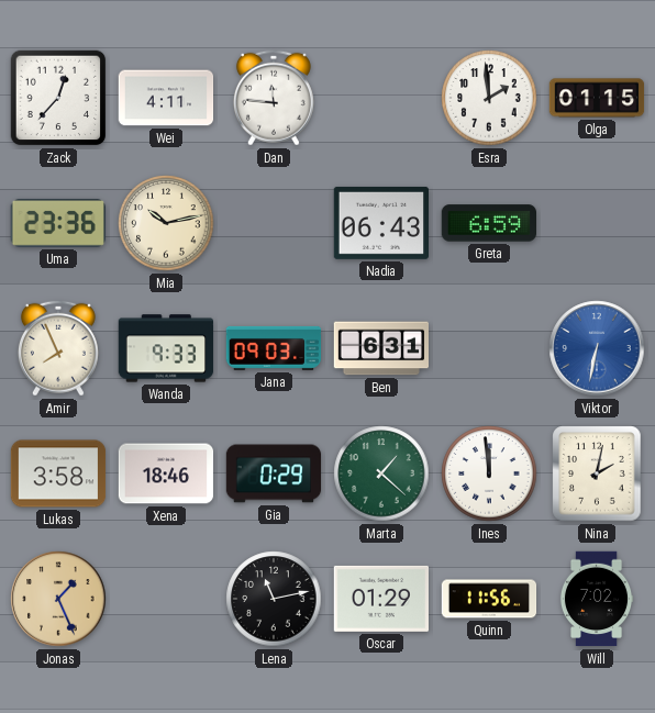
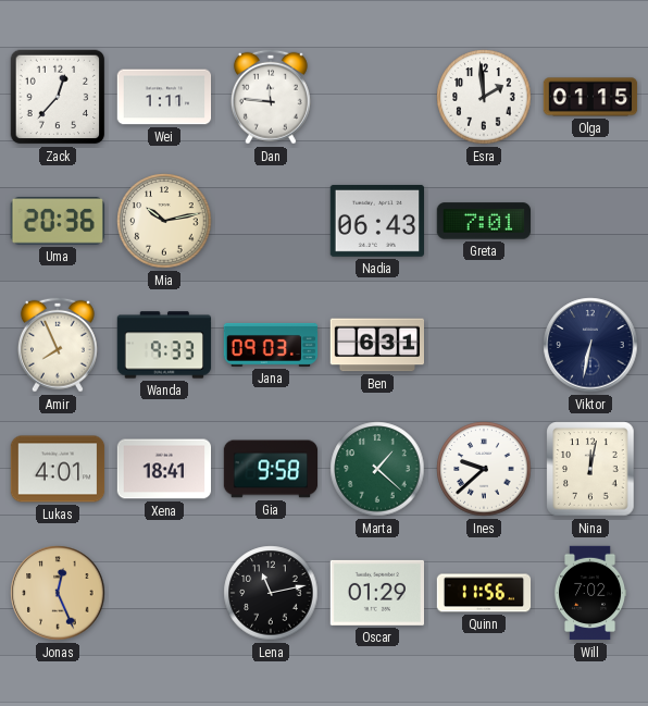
Wei: 4:11 -> 1:11 (164, 97)
Uma: 23:36 -> 20:36 (58, 221)
Greta: 6:59 -> 7:01 (483, 221)
Viktor dial: blue -> navy (590, 345)
Lukas: 3:58 -> 4:01 (58, 469)
Xena: 18:46 -> 18:41 (164, 469)
Gia: 0:29 -> 9:58 (271, 469)
Ines: 11:59 -> 9:38 (484, 469)
Nina: 2:02 -> 12:02 (590, 469)
Jonas: 1:26 -> 12:26 (58, 593)
